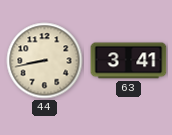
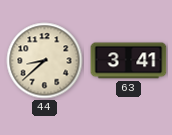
44: 8:43 -> 8:38 (45, 61)
